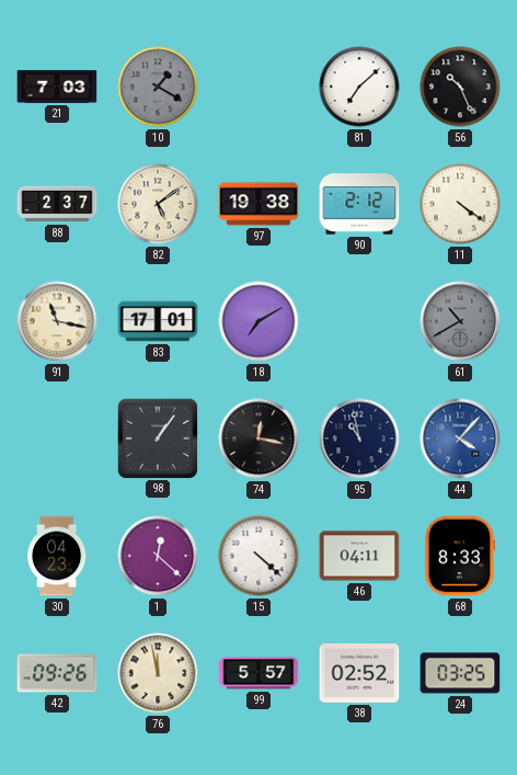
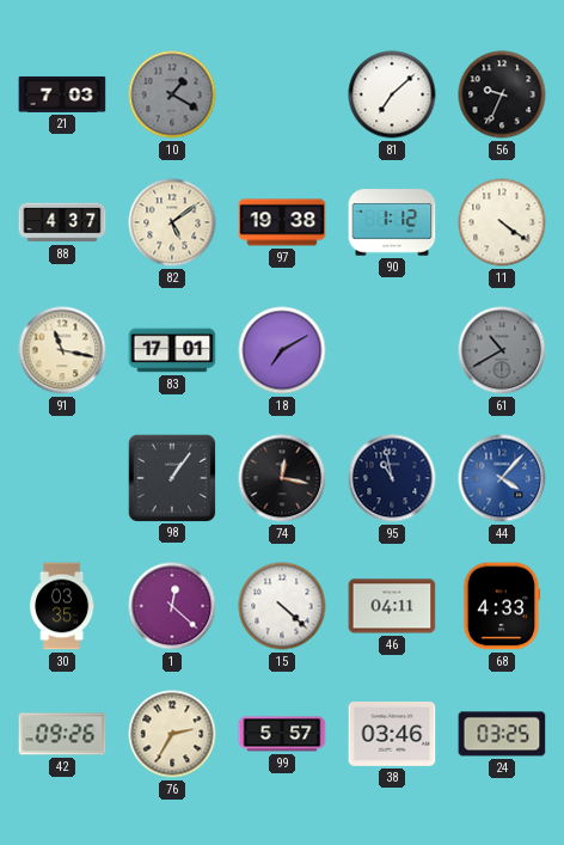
56: 10:26 -> 9:34 (502, 94)
88: 2:37 -> 4:37 (62, 222)
90: 2:12 -> 1:12 (392, 222)
30: 04:23 -> 03:35 (63, 606)
68: 8:33 -> 4:33 (502, 606)
76: 11:58 -> 2:35 (172, 734)
38: 02:52 -> 03:46 (392, 735)
